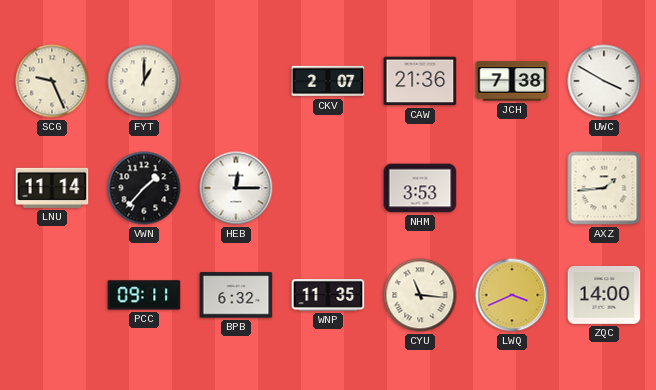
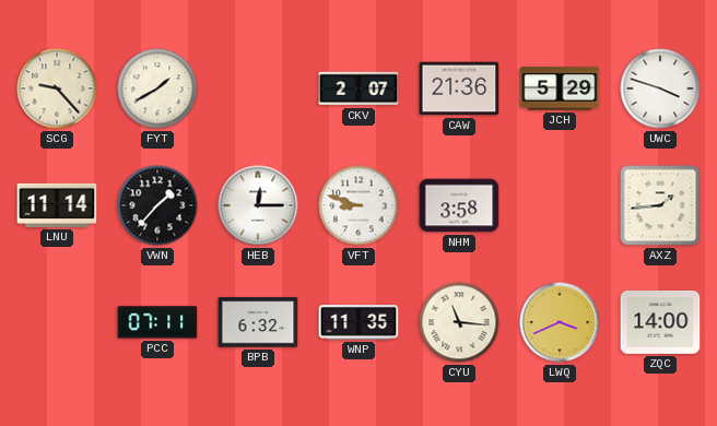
SCG: 9:26 -> 9:23 (57, 88)
FYT: 1:00 -> 1:40 (157, 88)
JCH: 7:38 -> 5:29 (560, 88)
UWC: 3:50 -> 3:48 (660, 88)
VFT: none -> 8:48 (358, 205)
NHM: 3:53 -> 3:58 (459, 205)
PCC: 09:11 -> 07:11 (157, 322)
